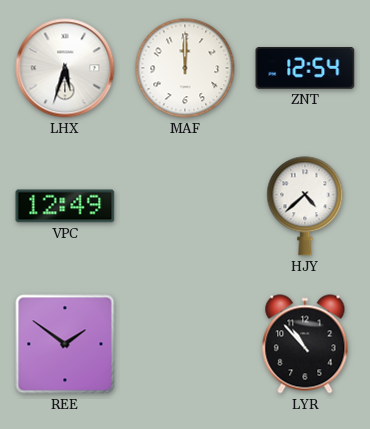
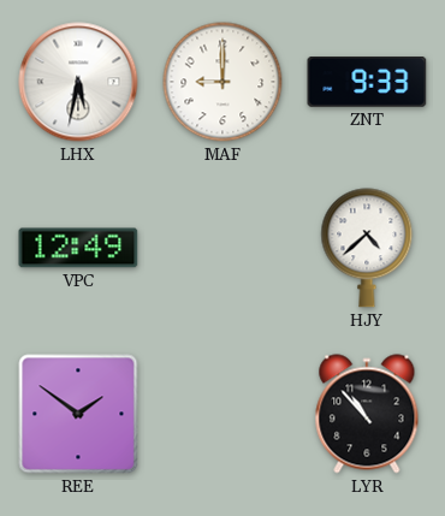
LHX: 5:33 -> 5:32 (78, 82)
MAF: 12:00 -> 9:00 (222, 82)
ZNT: 12:54 -> 9:33 (367, 83)
